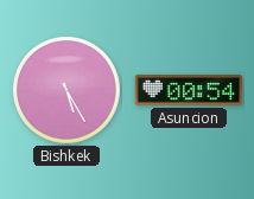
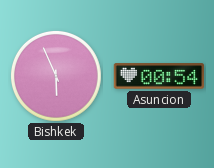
Bishkek: 5:25 -> 5:56 (56, 76)
